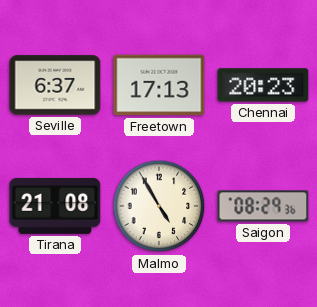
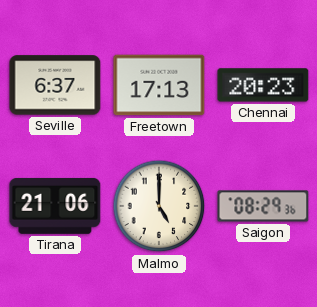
Tirana: 21:08 -> 21:06 (55, 206)
Malmo: 4:55 -> 5:00 (159, 206)
